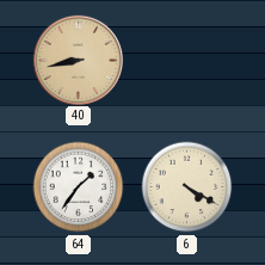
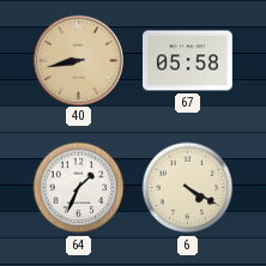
67: none -> 05:58 (188, 61)
64: 1:36 -> 1:34 (79, 188)
